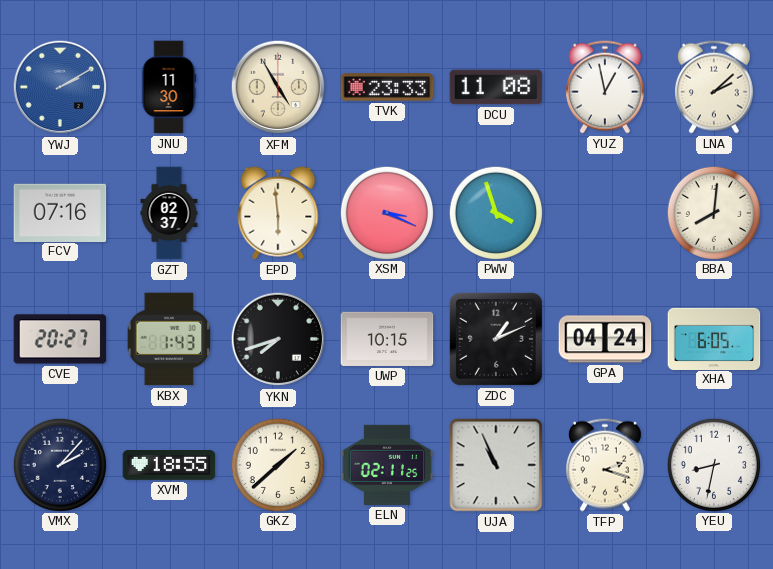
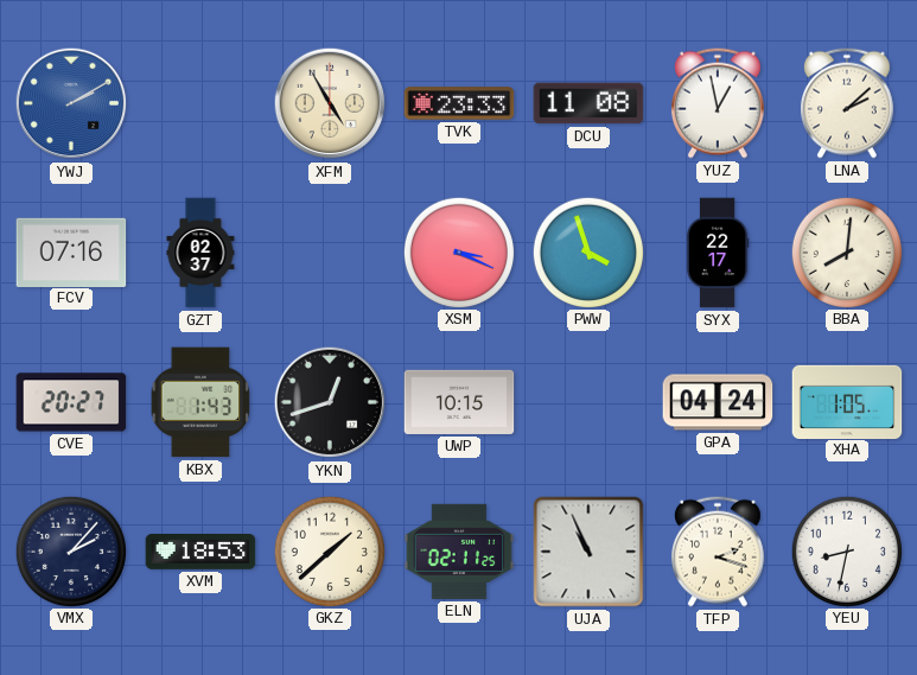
JNU: 11:30 -> none (169, 87)
EPD: 5:59 -> none (278, 213)
SYX: none -> 22:17 (718, 253)
YKN: 7:42 -> 12:42 (330, 402)
ZDC: 1:11 -> none (496, 339)
XHA: 6:05 -> 1:05 (847, 401)
XVM: 18:55 -> 18:53 (200, 552)
